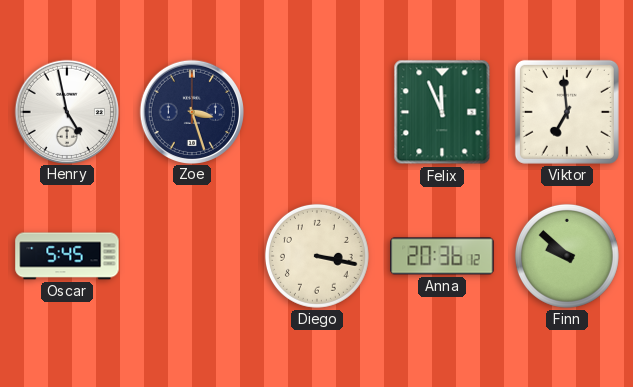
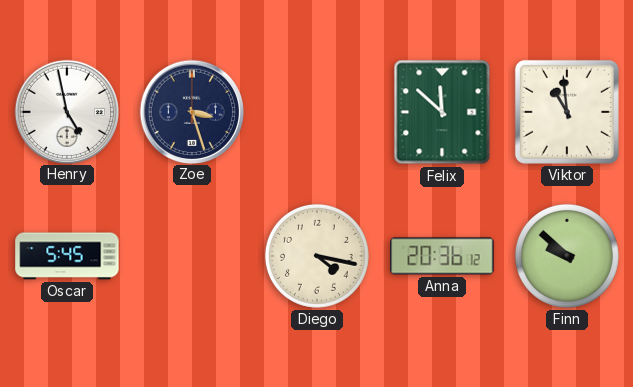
Felix: 11:56 -> 11:52 (442, 112)
Viktor: 6:59 -> 10:59 (567, 112)
Diego: 3:17 -> 4:17 (317, 256)
